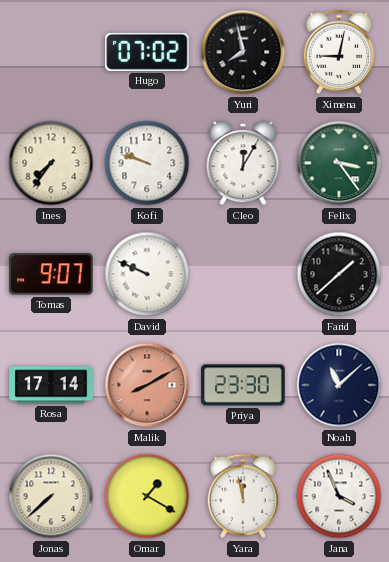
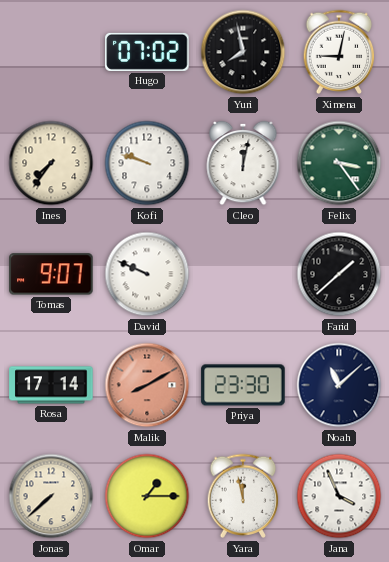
Cleo: 12:05 -> 12:02 (243, 163)
Omar: 1:20 -> 1:15 (147, 496)
